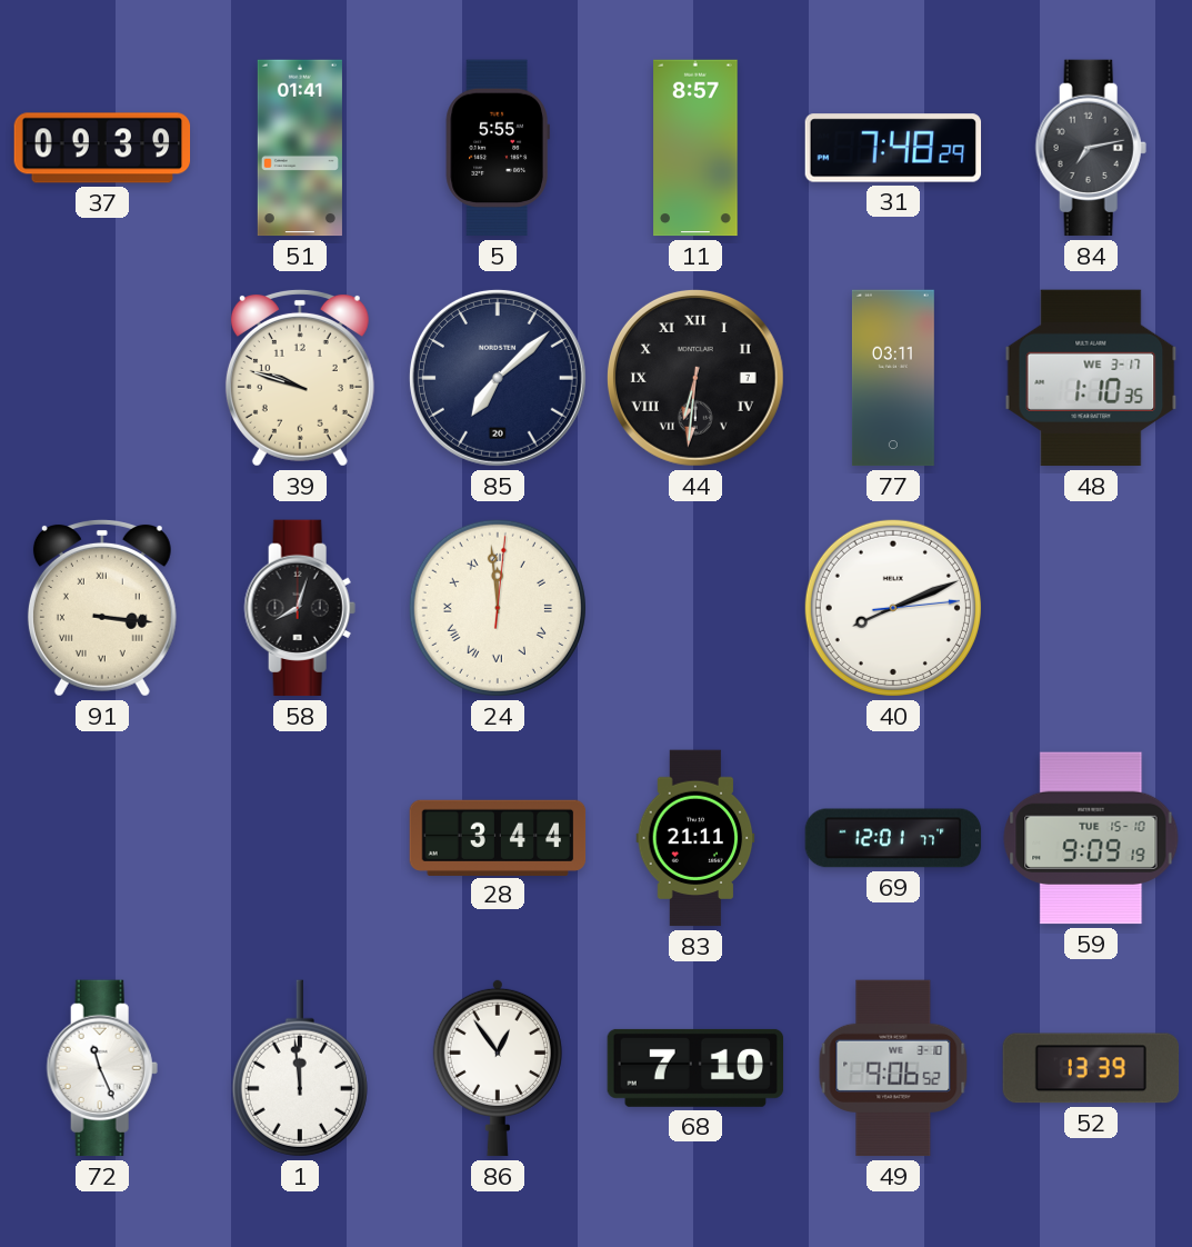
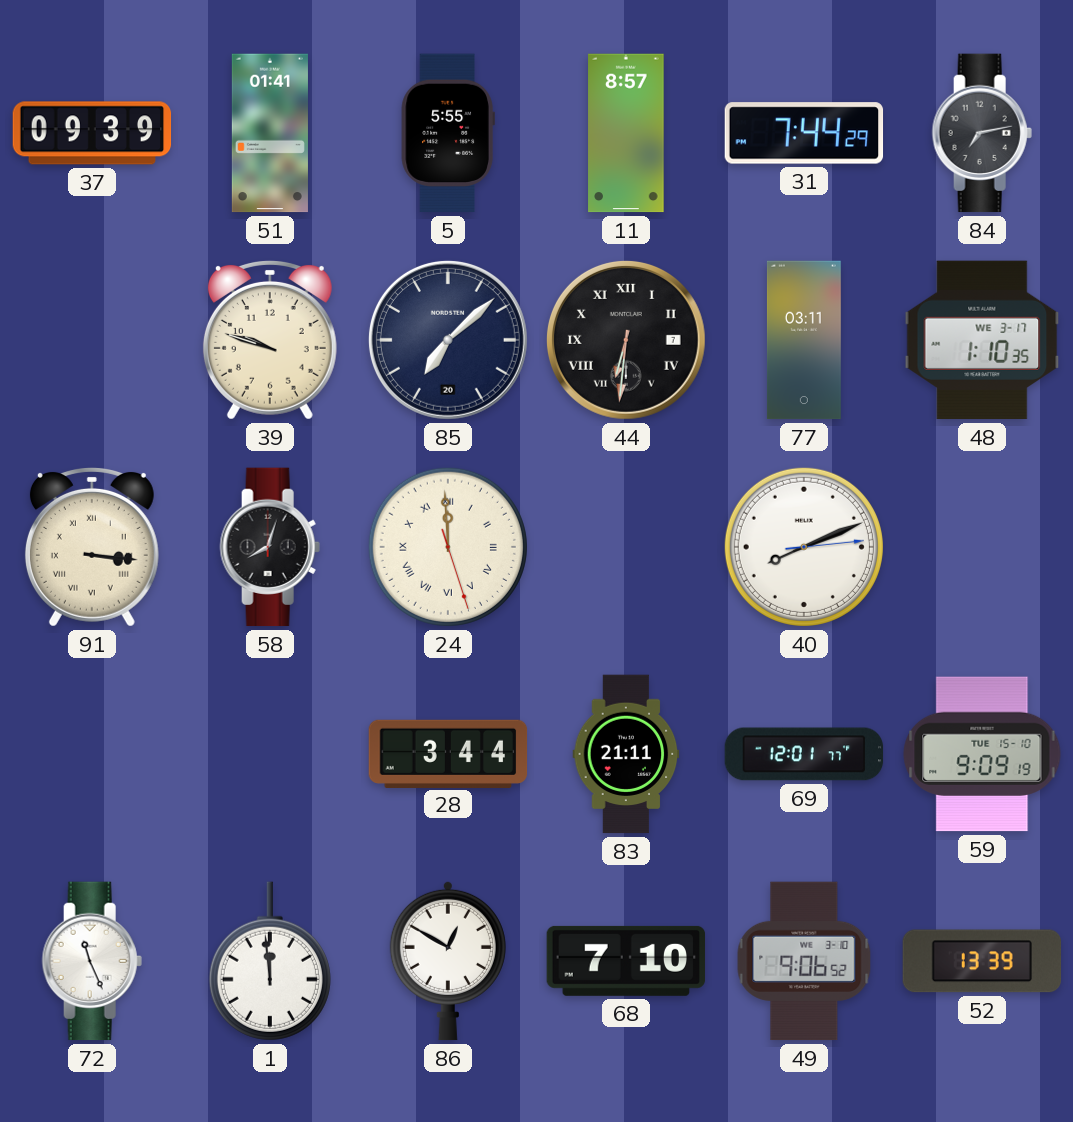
31: 7:48 -> 7:44 (804, 133)
24: 11:59:01 -> 11:59:27 (448, 547)
86: 12:54 -> 12:50 (448, 961)
